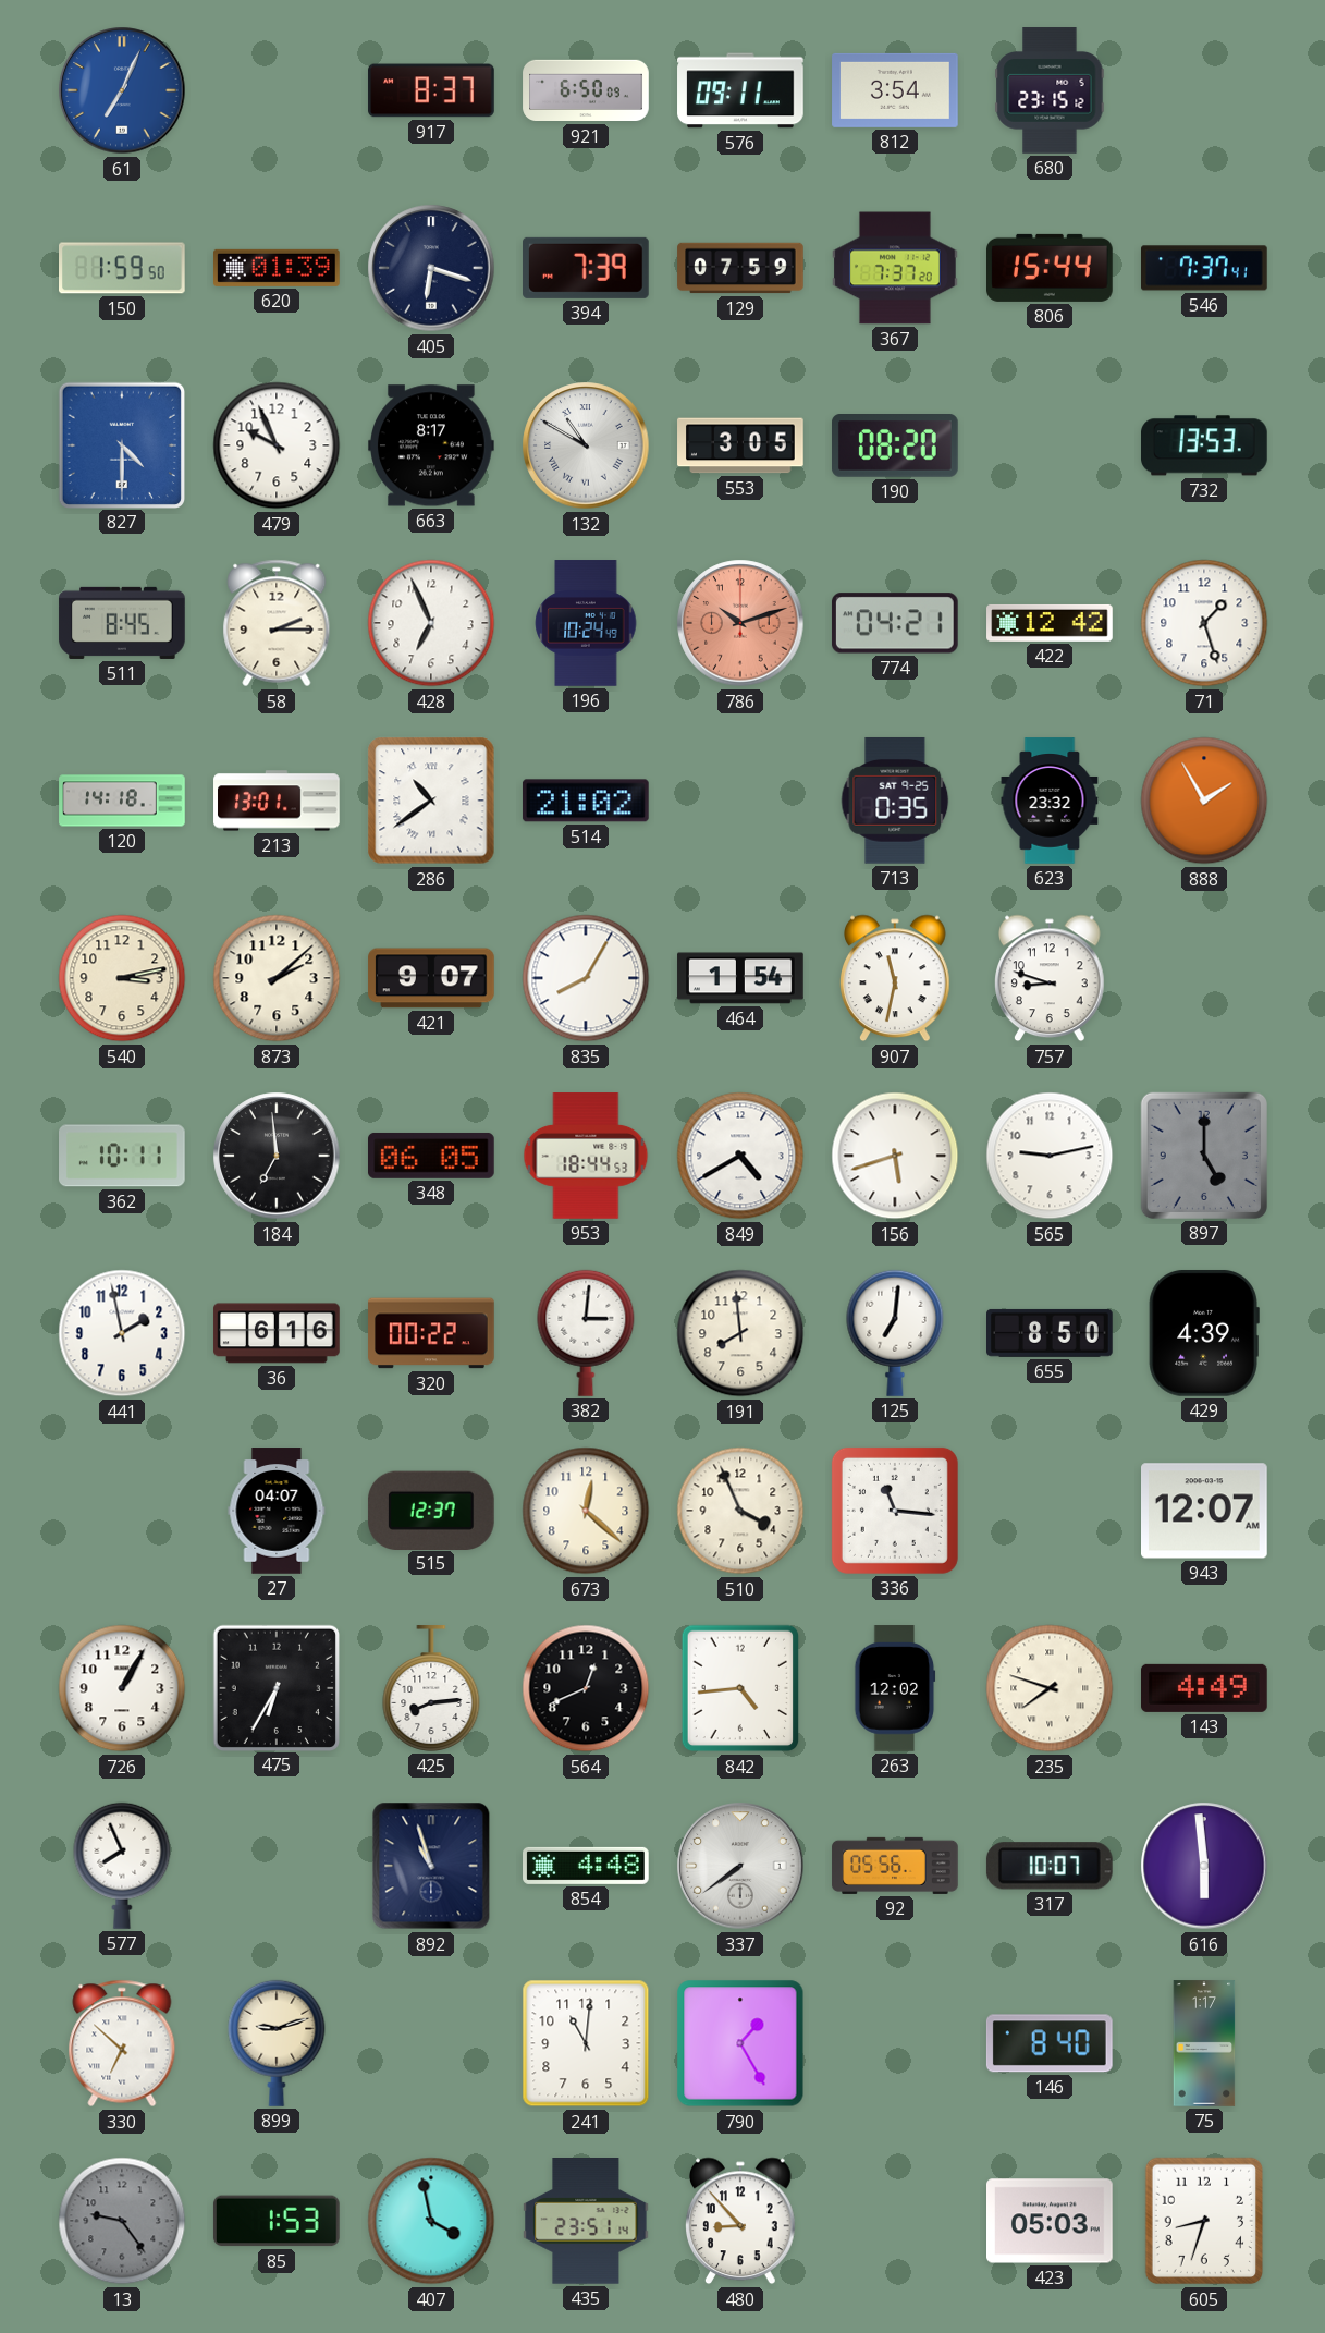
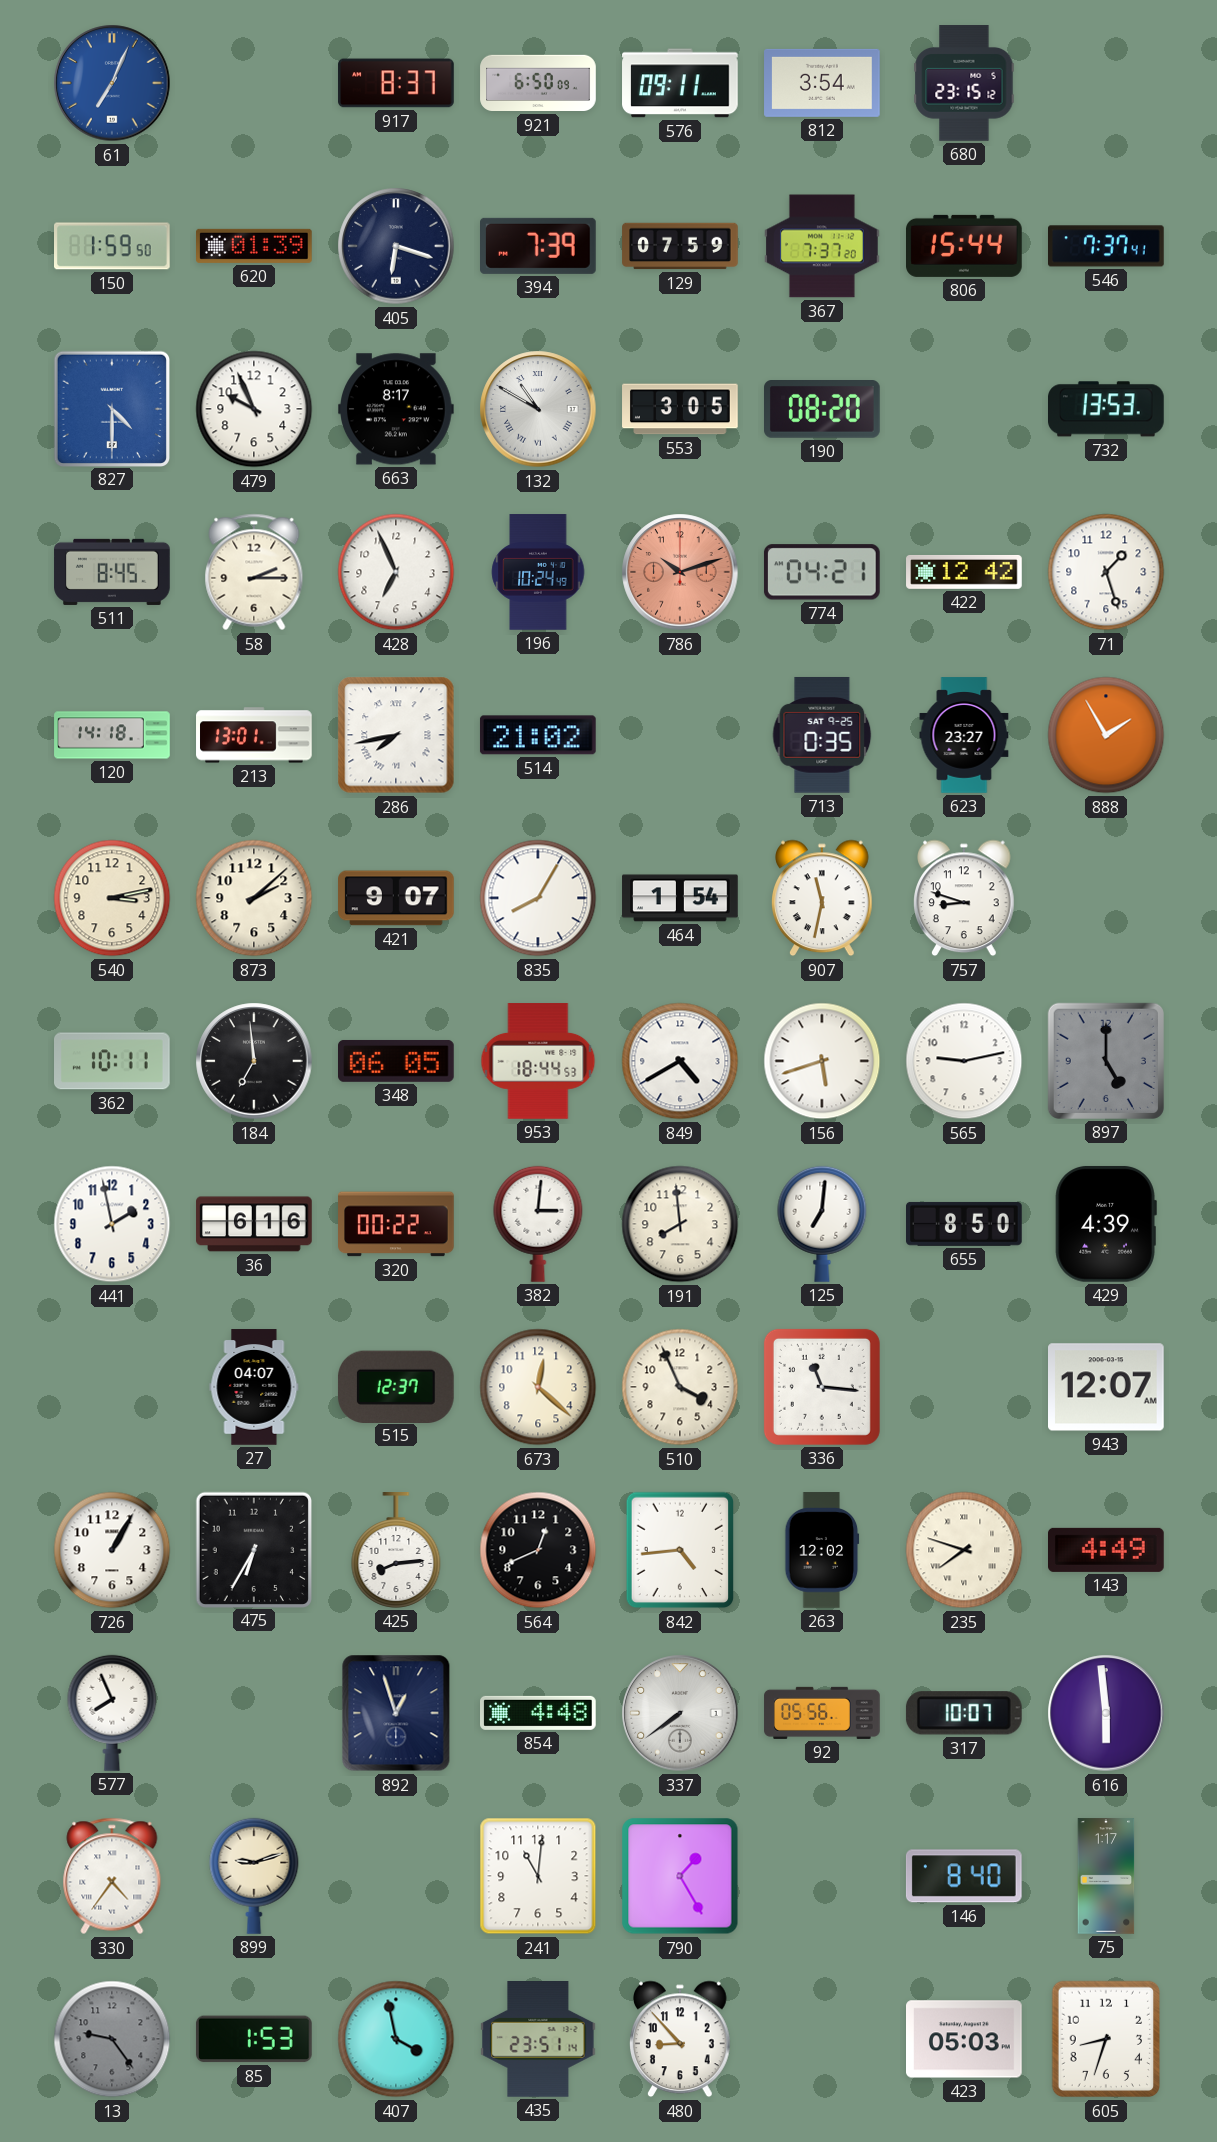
286: 10:39 -> 7:43 (396, 735)
623: 23:32 -> 23:27 (964, 735)
892: 10:57 -> 12:57 (396, 1713)
330: 6:52 -> 4:36 (112, 1876)
